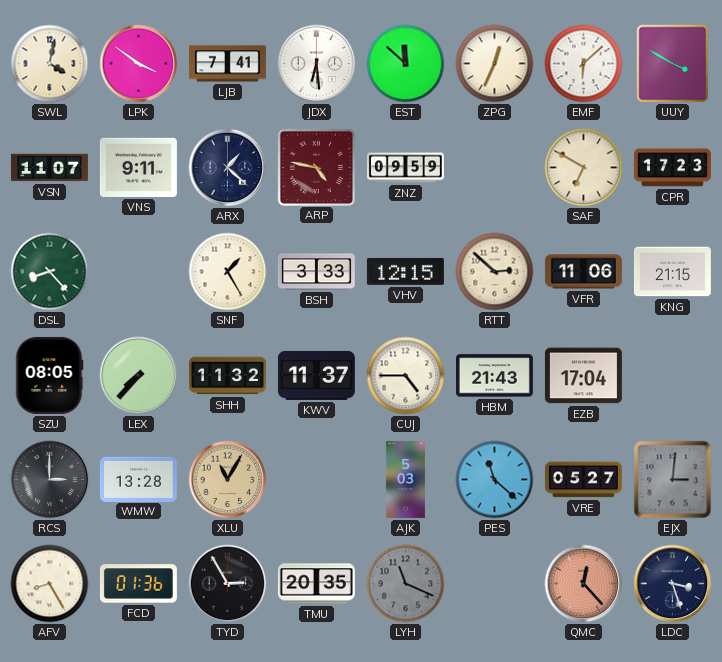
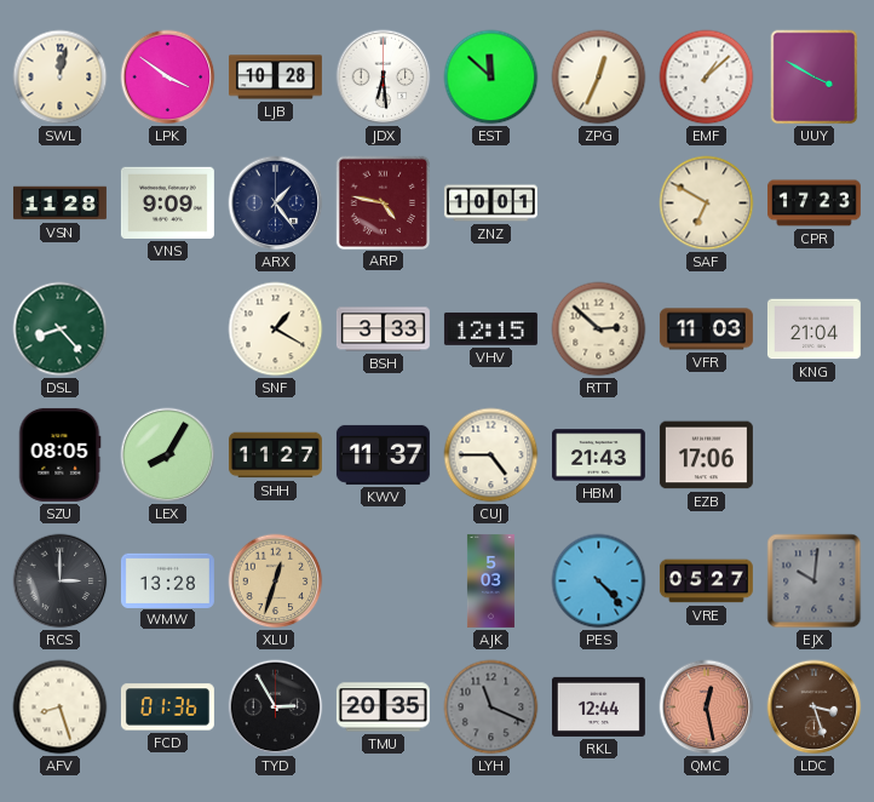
SWL: 4:02 -> 12:02 (61, 78)
LJB: 7:41 -> 10:28 (275, 78)
EMF: 6:08 -> 1:08 (707, 78)
VSN: 11:07 -> 11:28 (59, 204)
VNS: 9:11 -> 9:09 (167, 202)
ARX: 1:22 -> 1:24 (276, 204)
ZNZ: 09:59 -> 10:01 (490, 204)
SNF: 1:25 -> 1:20 (276, 330)
VFR: 11:06 -> 11:03 (706, 330)
KNG: 21:15 -> 21:04 (813, 330)
LEX: 7:37 -> 8:05 (168, 456)
SHH: 11:32 -> 11:27 (275, 456)
EZB: 17:04 -> 17:06 (706, 456)
XLU: 11:05 -> 12:33 (276, 582)
PES: 11:22 -> 4:23 (599, 582)
EJX: 3:01 -> 10:01 (815, 582)
AFV: 8:25 -> 8:27 (61, 708)
RKL: none -> 12:44 (598, 706)
QMC: 12:23 -> 12:28 (707, 708)
LDC dial: navy -> brown (815, 708)
